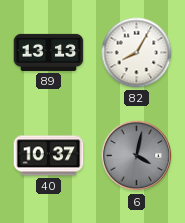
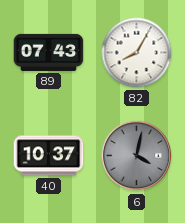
89: 13:13 -> 07:43 (49, 52)
